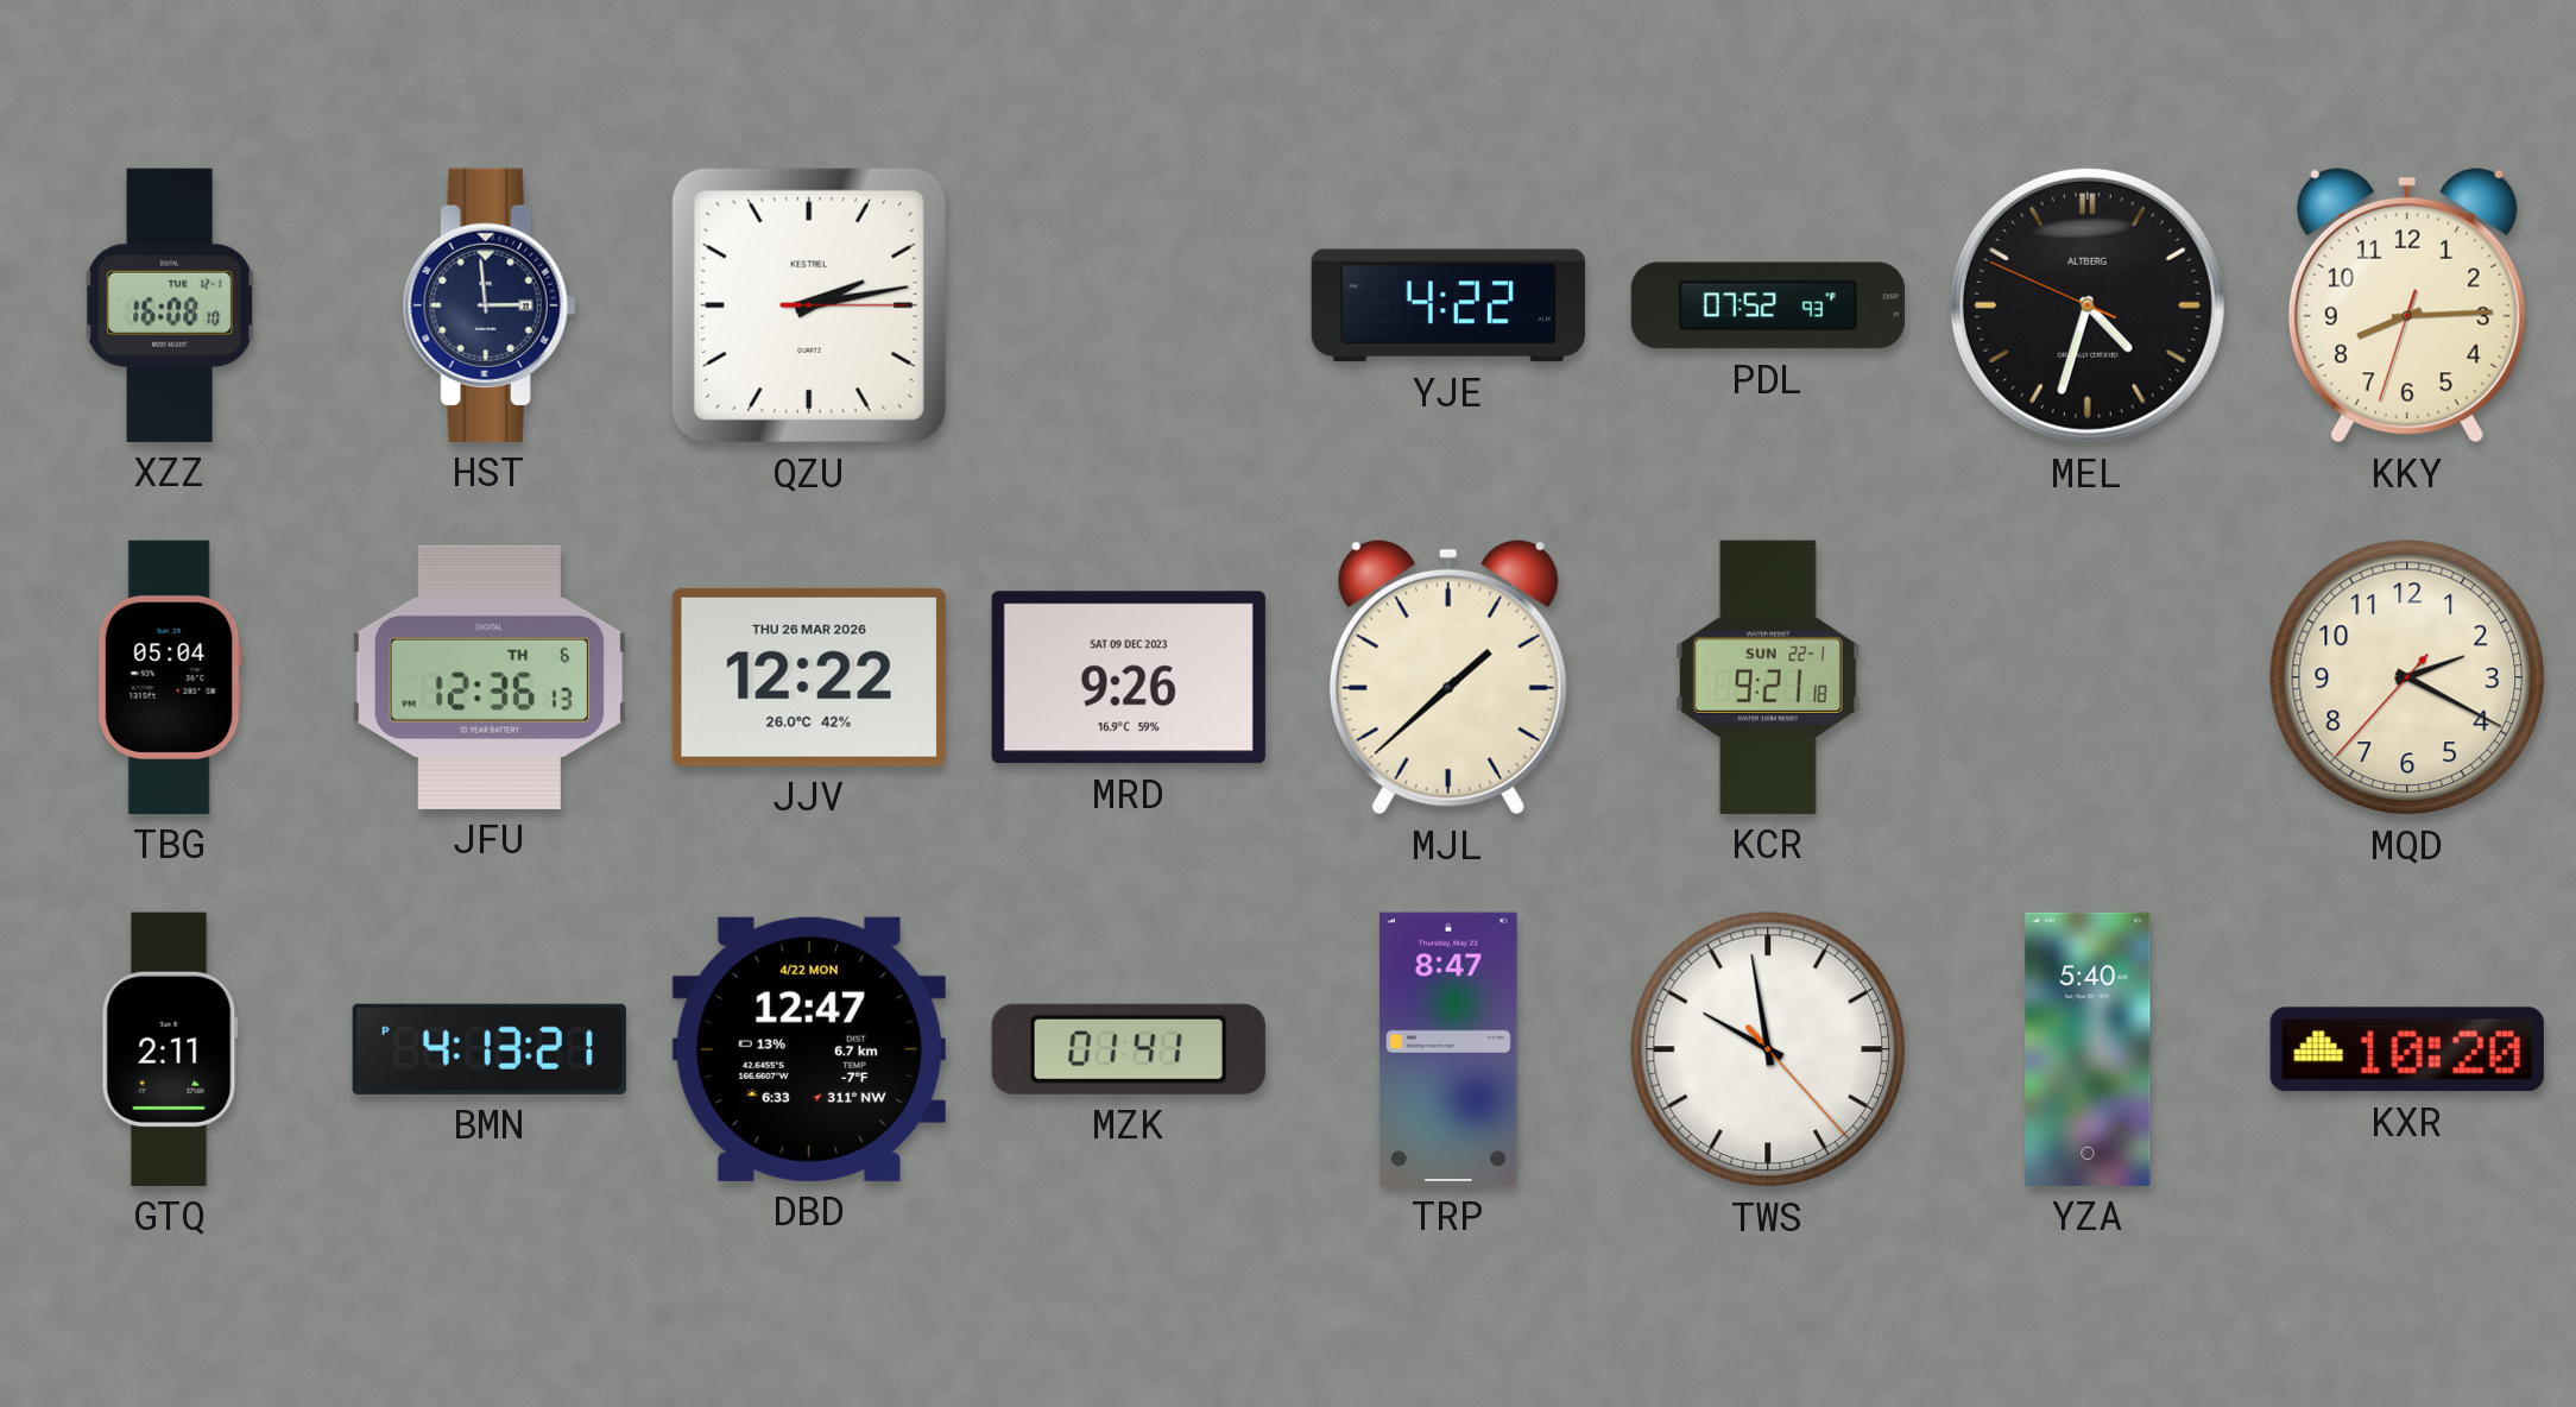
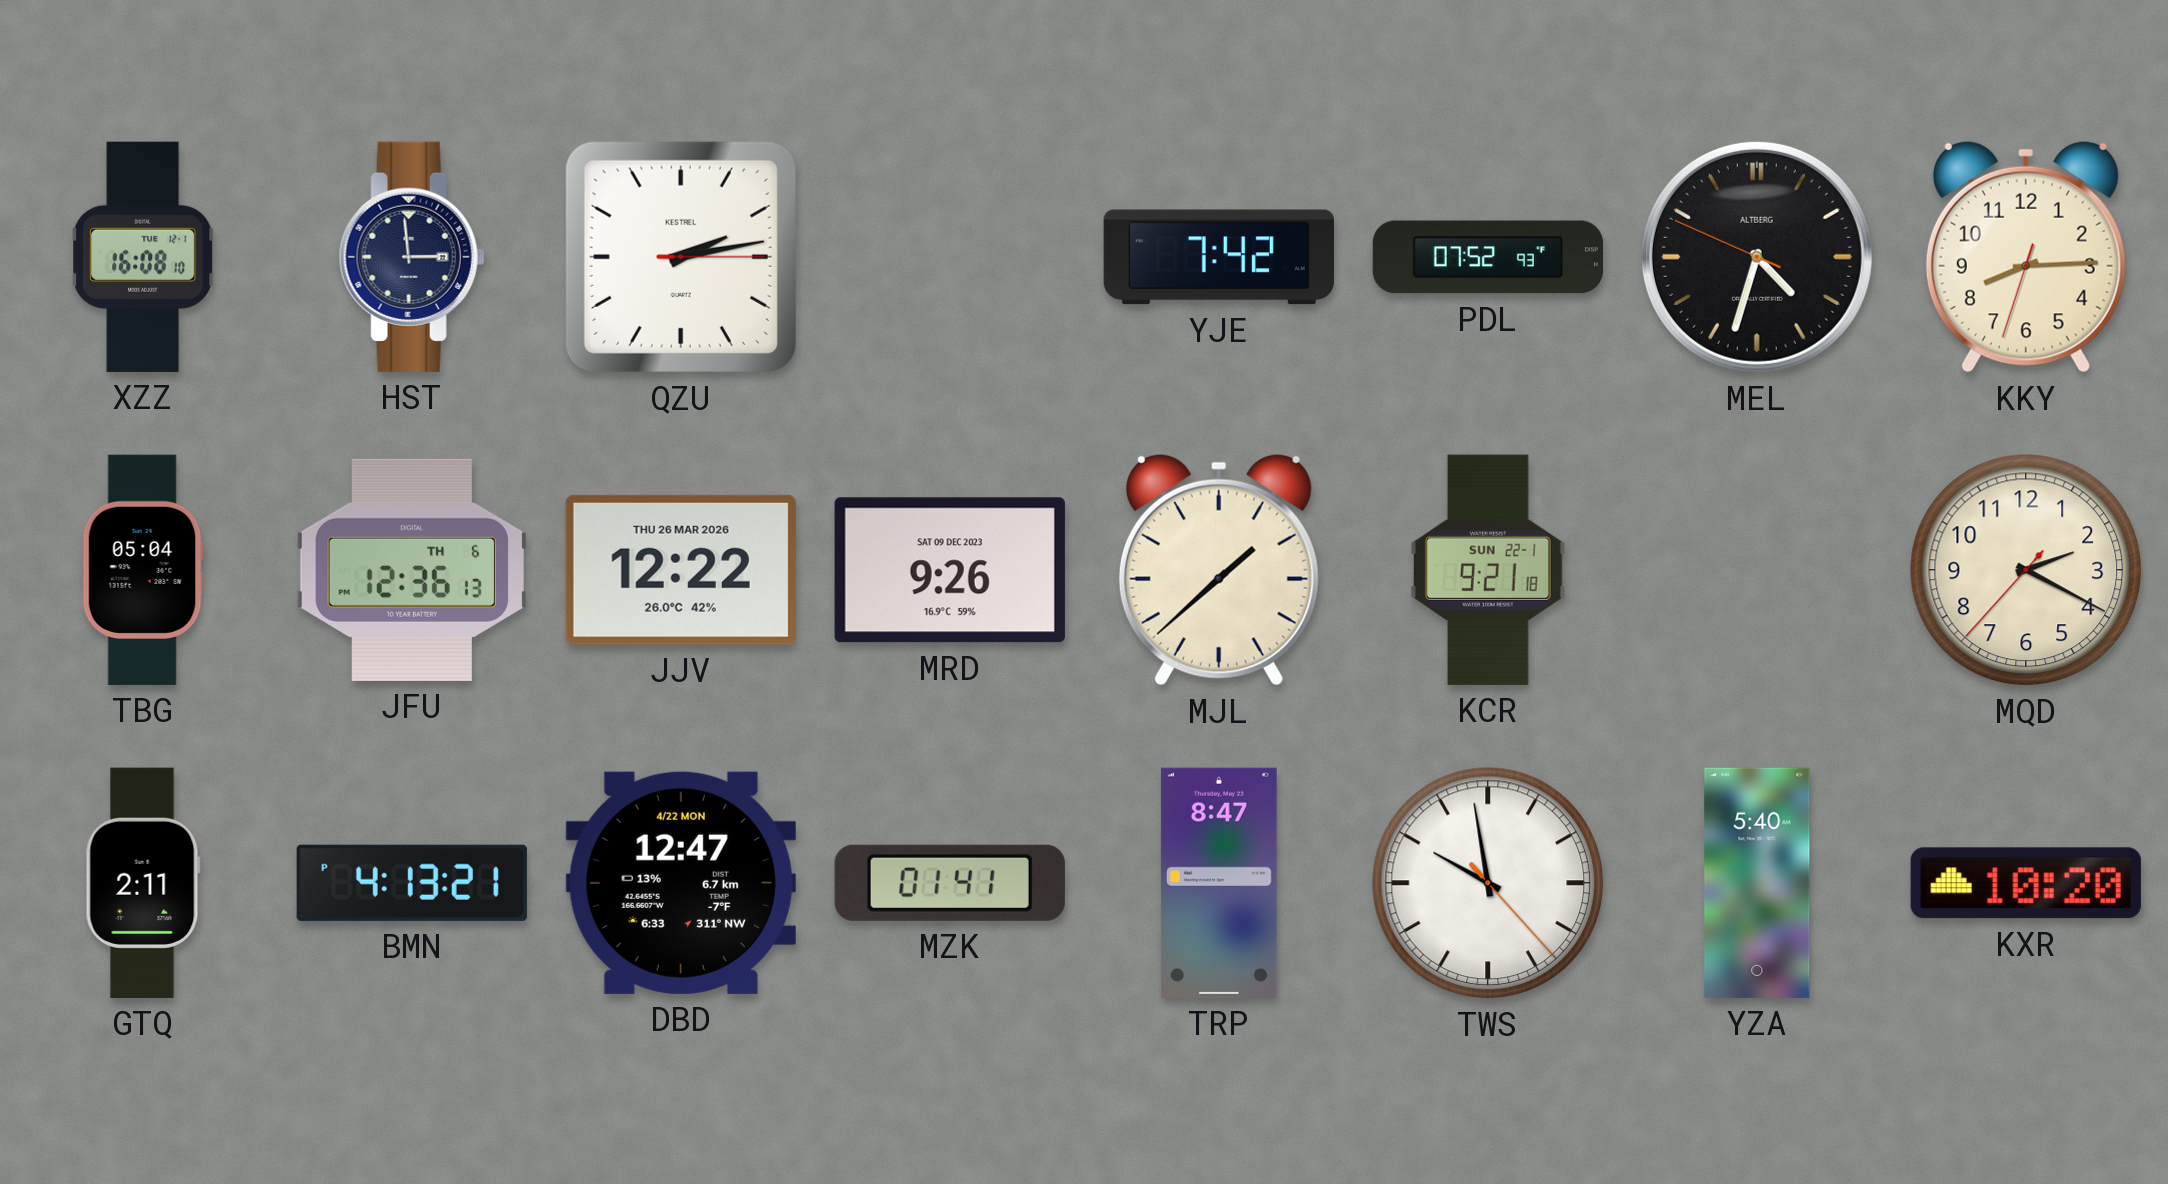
YJE: 4:22 -> 7:42 (1219, 257)
